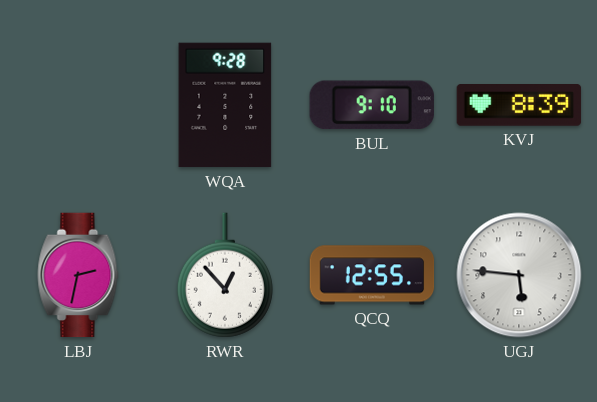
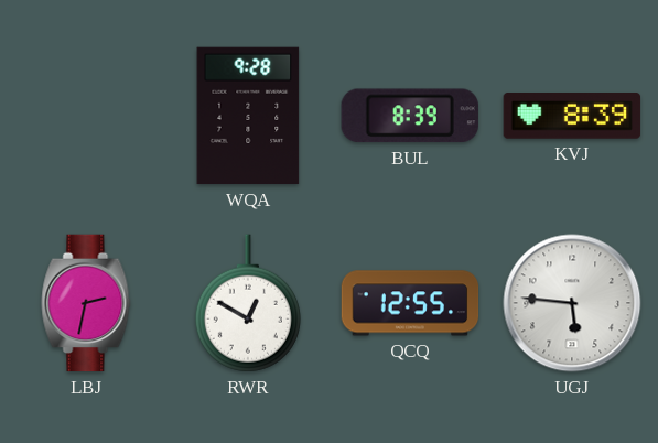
BUL: 9:10 -> 8:39 (410, 116)
RWR: 12:53 -> 12:50 (248, 303)
